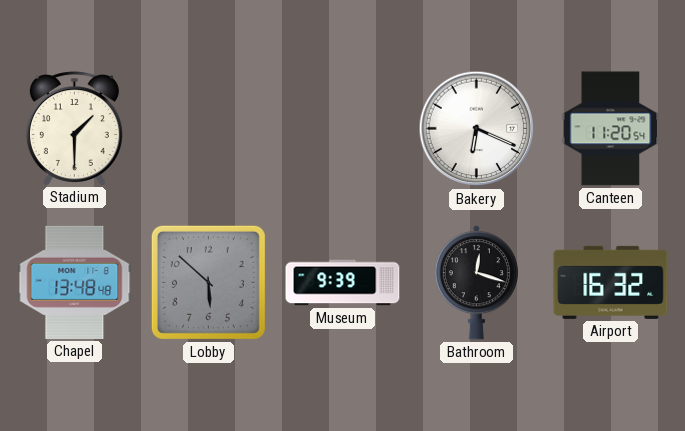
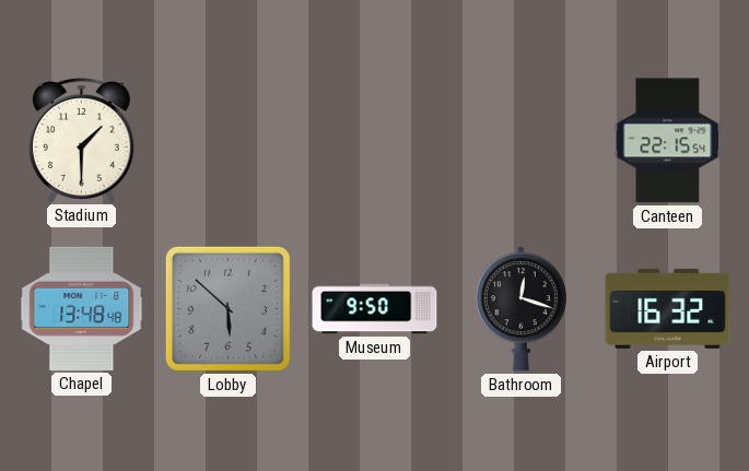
Bakery: 6:19 -> none (477, 129)
Canteen: 11:20 -> 22:15 (668, 141)
Museum: 9:39 -> 9:50 (375, 309)
